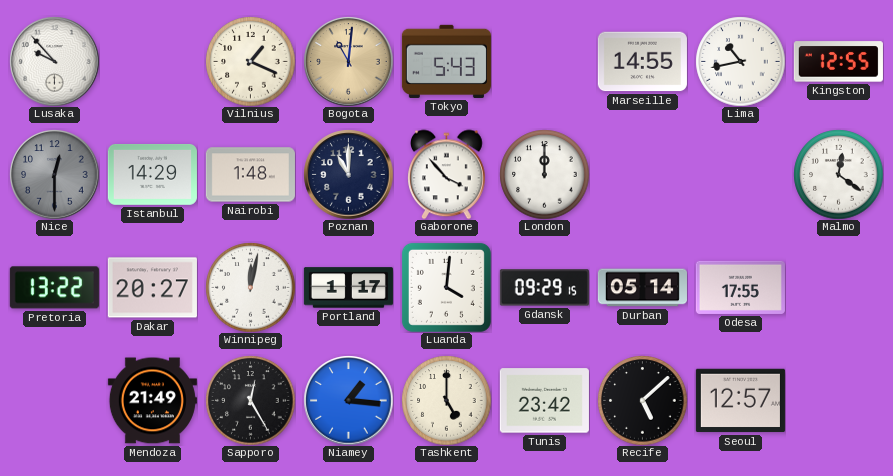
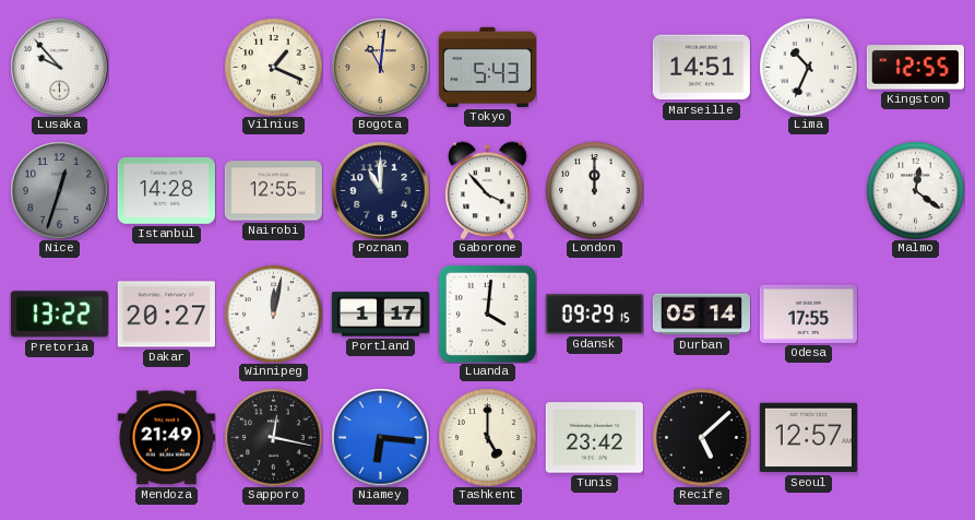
Marseille: 14:55 -> 14:51 (701, 68)
Lima: 10:43 -> 10:34 (808, 67)
Nice: 12:30 -> 12:33 (59, 190)
Istanbul: 14:29 -> 14:28 (166, 190)
Nairobi: 1:48 -> 12:55 (273, 191)
Sapporo: 12:25 -> 12:17 (273, 437)
Niamey: 1:16 -> 6:16 (380, 437)
